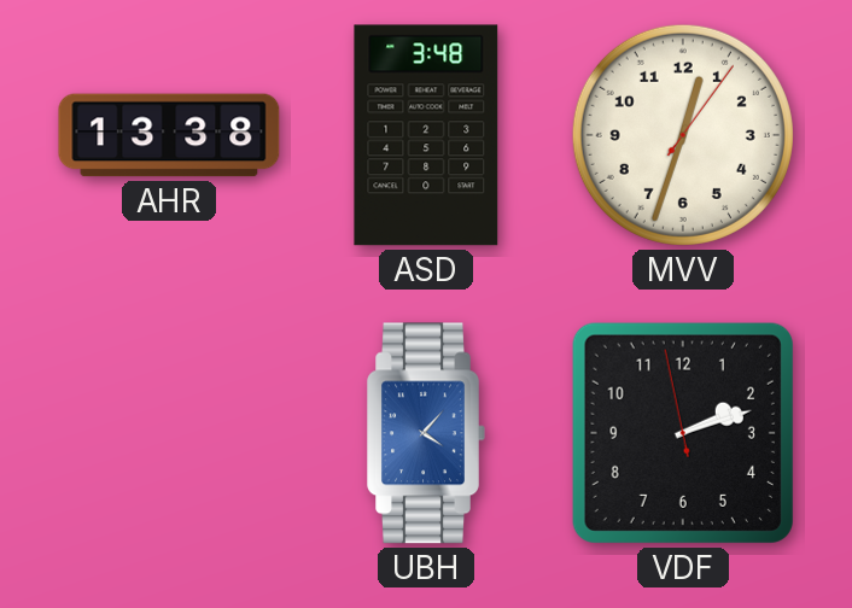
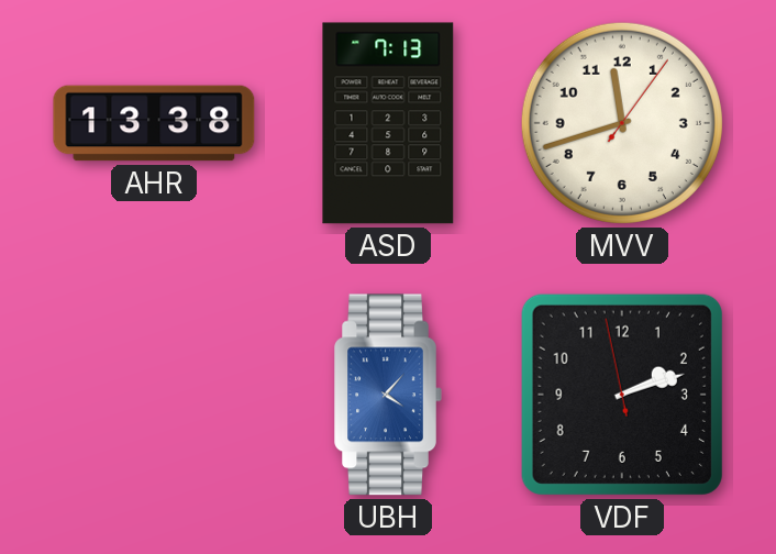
ASD: 3:48 -> 7:13 (388, 123)
MVV: 12:33 -> 11:42 (622, 123)
